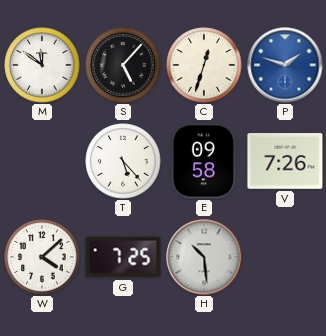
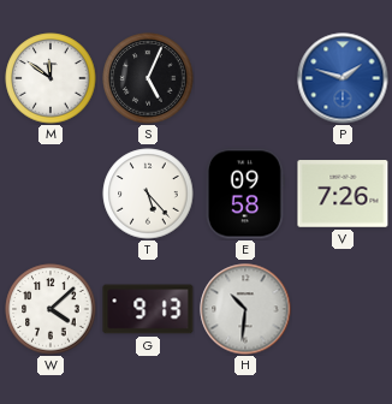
S: 5:07 -> 5:04 (148, 78)
C: 12:33 -> none (204, 65)
G: 7:25 -> 9:13 (148, 309)
H: 10:29 -> 10:31 (245, 309)
